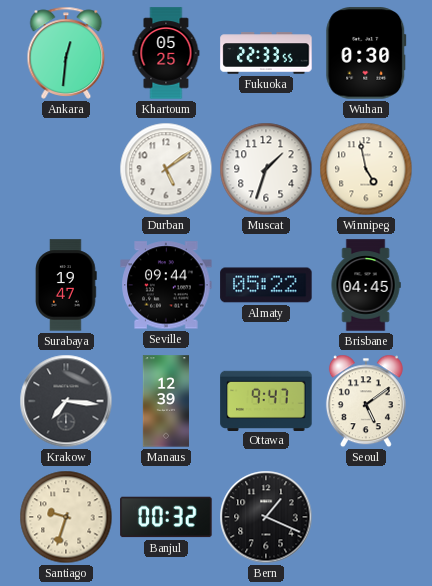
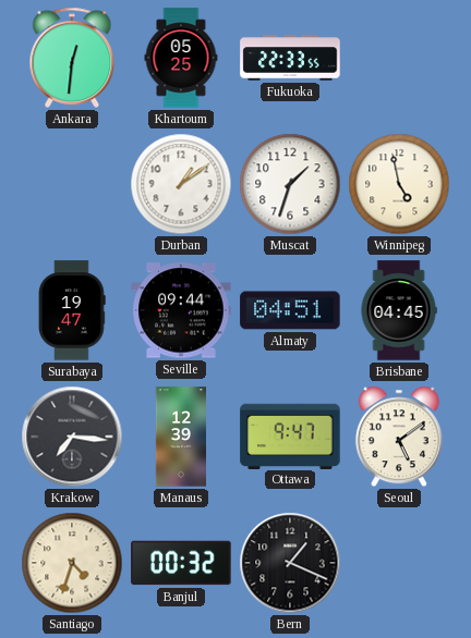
Wuhan: 0:30 -> none (366, 53)
Durban: 5:09 -> 1:09 (181, 184)
Almaty: 05:22 -> 04:51 (290, 310)
Santiago: 9:33 -> 4:33 (72, 563)
